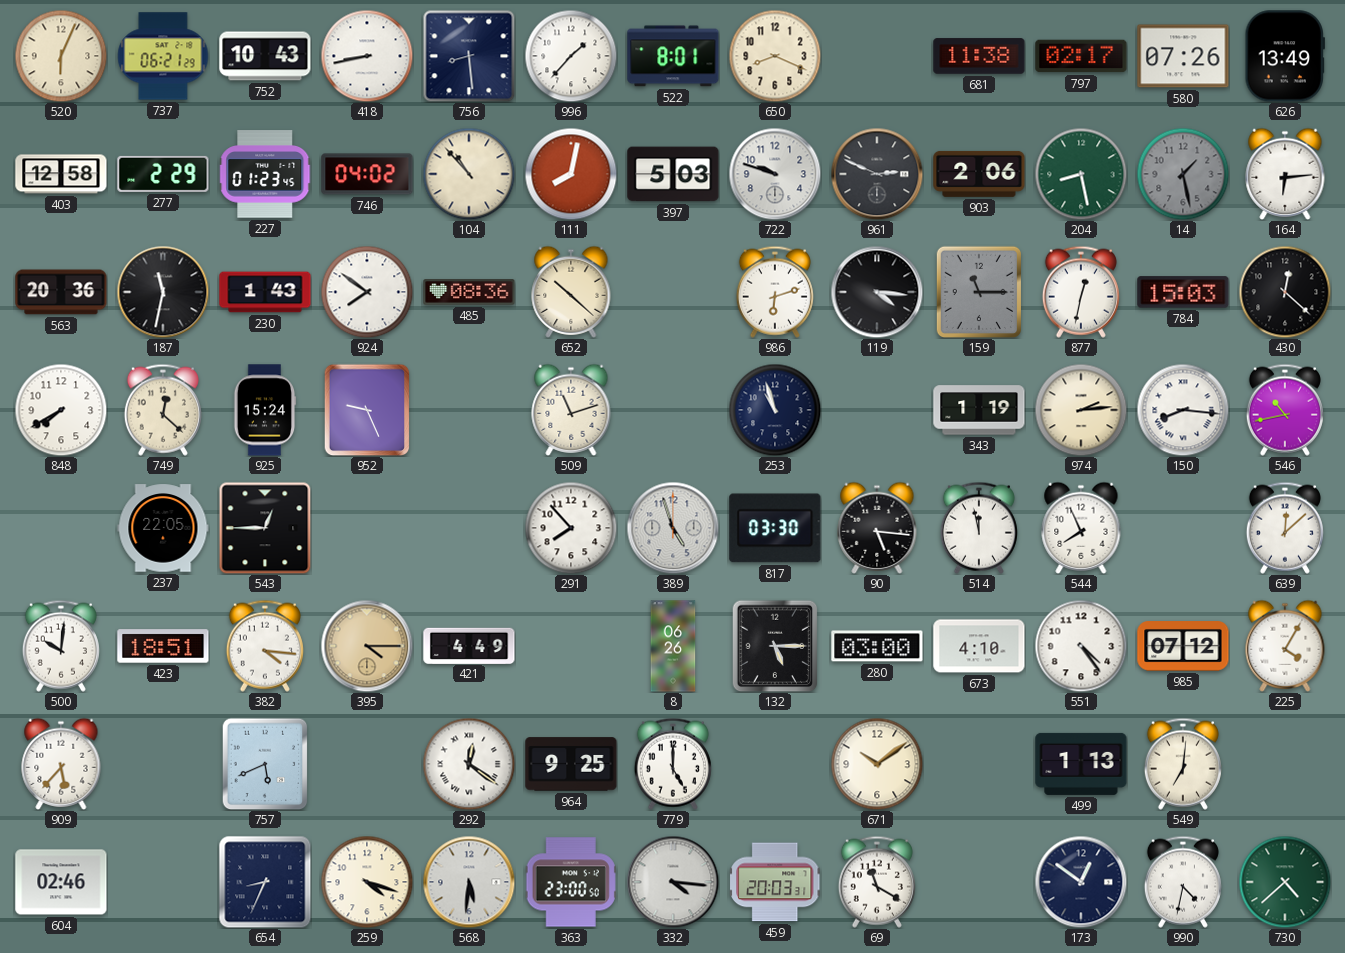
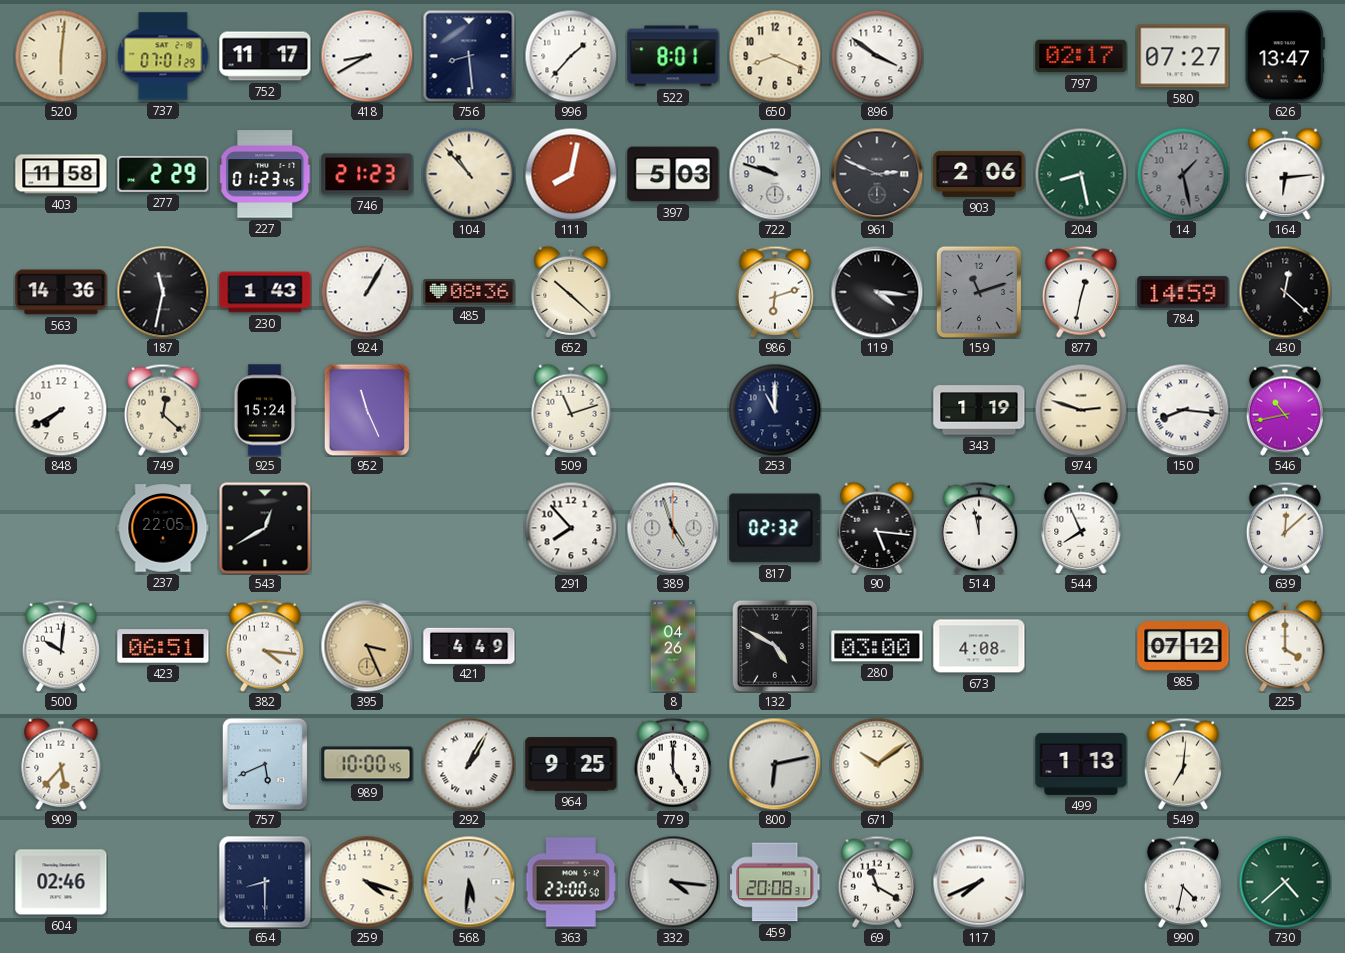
520: 6:04 -> 6:01 (61, 56)
737: 06:21 -> 07:01 (163, 56)
752: 10:43 -> 11:17 (265, 56)
418: 8:43 -> 8:40 (367, 56)
896: none -> 3:51 (877, 56)
681: 11:38 -> none (979, 56)
580: 07:26 -> 07:27 (1183, 56)
626: 13:49 -> 13:47 (1284, 56)
403: 12:58 -> 11:58 (61, 174)
746: 04:02 -> 21:23 (367, 174)
563: 20:36 -> 14:36 (61, 292)
924: 7:51 -> 1:05 (367, 292)
159: 11:15 -> 11:12 (978, 291)
784: 15:03 -> 14:59 (1183, 292)
952: 9:26 -> 11:26 (367, 410)
253: 10:57 -> 11:00 (775, 410)
974: 2:14 -> 2:48 (1081, 410)
543: 12:45 -> 12:40 (265, 528)
817: 03:30 -> 02:32 (775, 528)
423: 18:51 -> 06:51 (163, 646)
395: 4:15 -> 3:26 (367, 646)
8: 06:26 -> 04:26 (673, 646)
132: 5:15 -> 4:50 (775, 646)
673: 4:10 -> 4:08 (979, 646)
551: 4:24 -> none (1081, 646)
225: 4:05 -> 4:00 (1285, 646)
989: none -> 10:00 (367, 764)
292: 12:21 -> 1:05 (469, 764)
800: none -> 6:13 (775, 764)
654: 8:34 -> 8:30 (265, 882)
459: 20:03 -> 20:08 (775, 882)
117: none -> 7:41 (979, 882)
173: 12:51 -> none (1081, 882)
